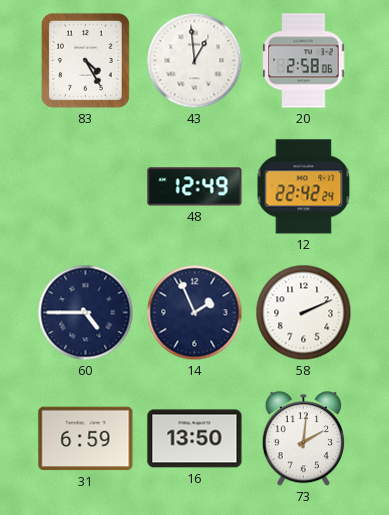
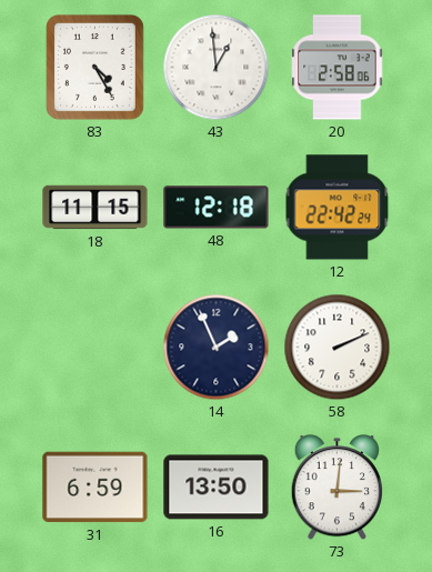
18: none -> 11:15 (96, 208)
48: 12:49 -> 12:18 (217, 208)
60: 4:45 -> none (86, 313)
73: 2:01 -> 3:01 (336, 488)
